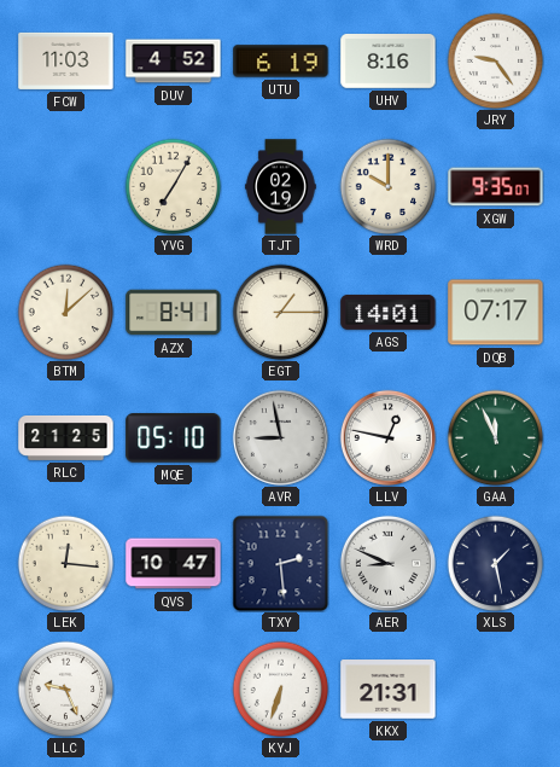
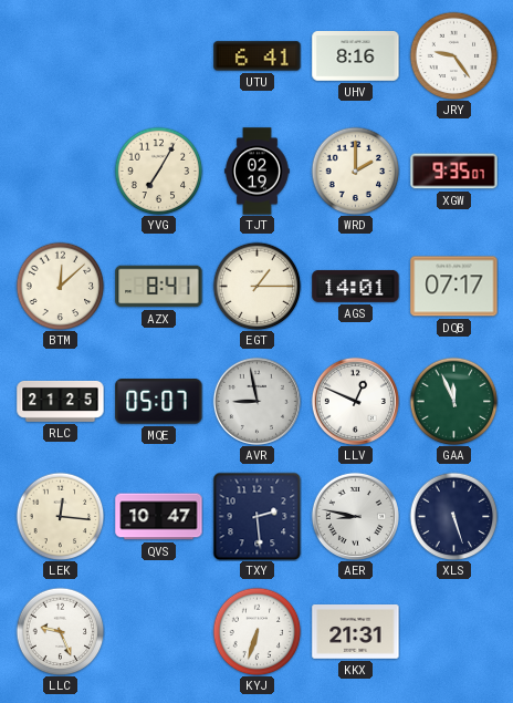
FCW: 11:03 -> none (66, 60)
DUV: 4:52 -> none (174, 62)
UTU: 6:19 -> 6:41 (258, 56)
WRD: 10:00 -> 2:00 (355, 170)
MQE: 05:10 -> 05:07 (159, 402)
LLV: 12:47 -> 12:49 (355, 401)
AER: 8:49 -> 8:47 (355, 516)
XLS: 1:28 -> 5:27 (453, 516)
